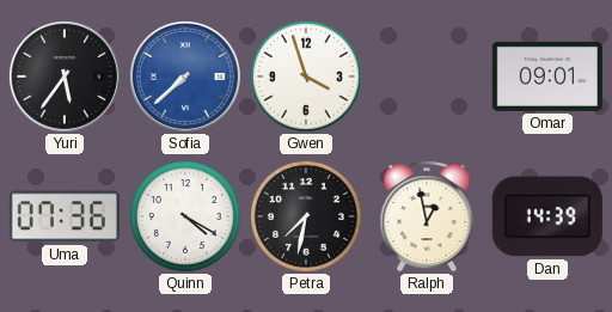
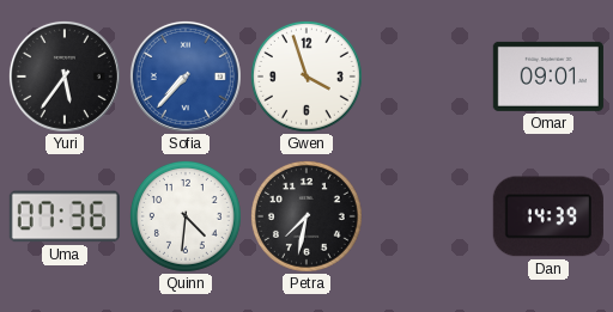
Sofia: 7:38 -> 7:37 (186, 77)
Quinn: 4:20 -> 4:31 (186, 216)
Ralph: 12:58 -> none (427, 216)
